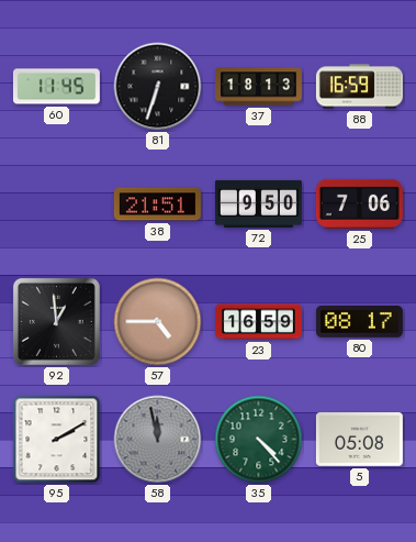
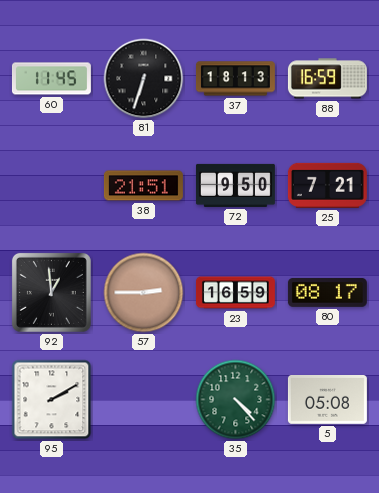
25: 7:06 -> 7:21 (327, 185)
57: 4:45 -> 2:45 (144, 293)
58: 11:58 -> none (158, 440)
